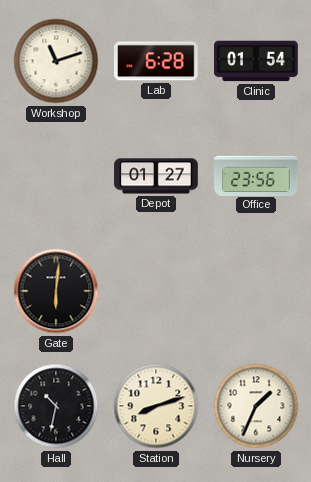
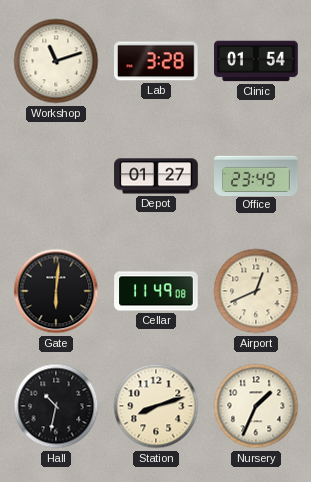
Lab: 6:28 -> 3:28 (157, 61)
Office: 23:56 -> 23:49 (256, 175)
Cellar: none -> 11:49 (156, 291)
Airport: none -> 12:41 (256, 291)
